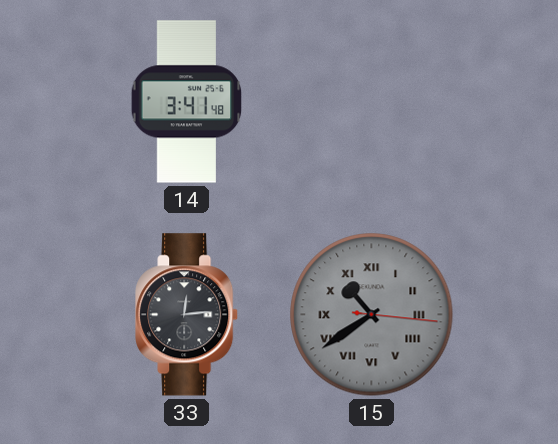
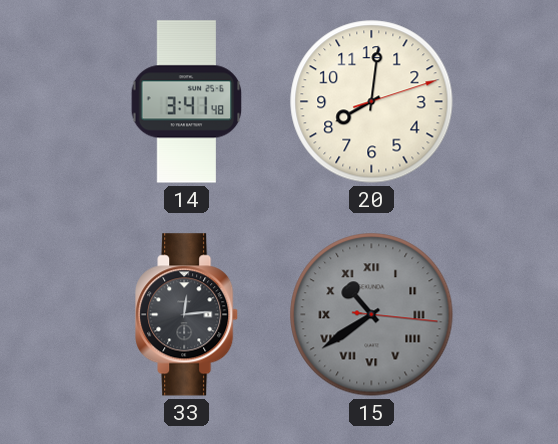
20: none -> 8:01 (372, 102)
